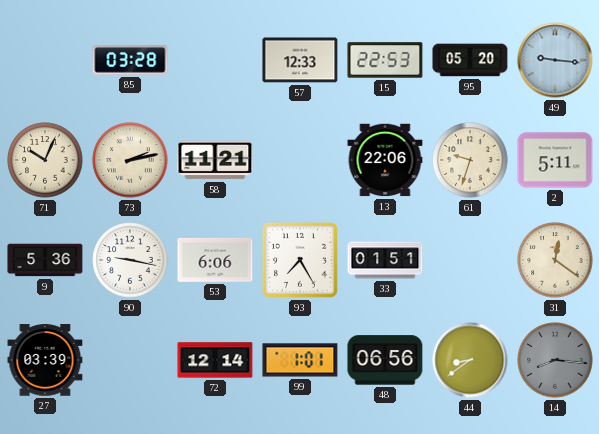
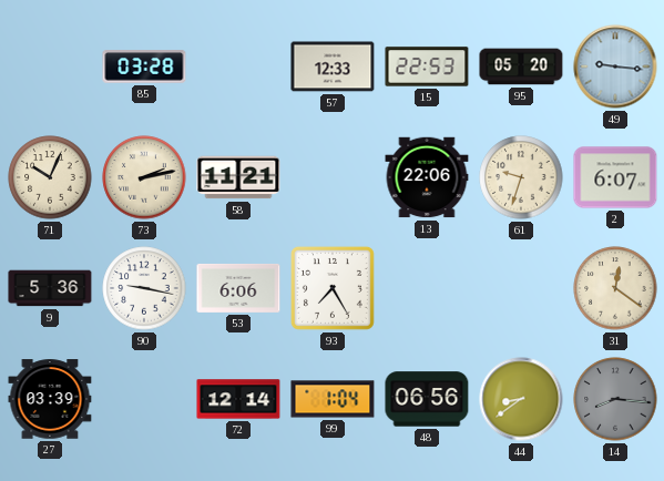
2: 5:11 -> 6:07 (615, 177)
33: 01:51 -> none (385, 260)
99: 1:01 -> 1:04 (333, 399)
